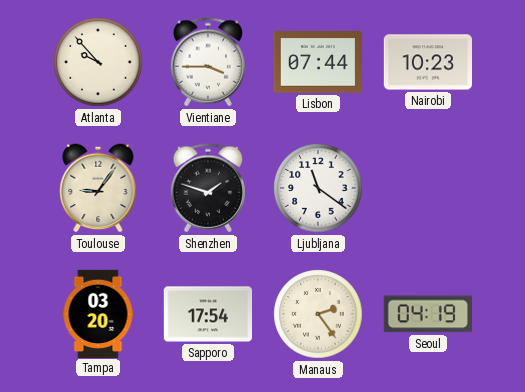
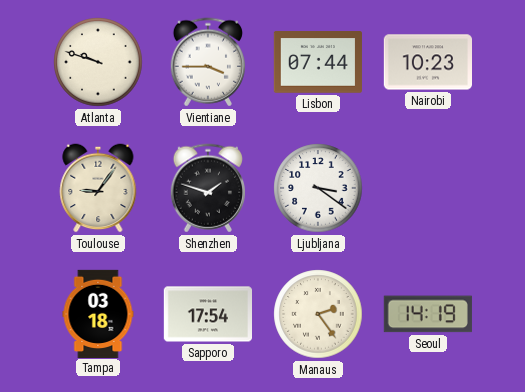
Atlanta: 9:53 -> 9:48 (98, 62)
Ljubljana: 11:21 -> 3:21 (318, 188)
Tampa: 03:20 -> 03:18 (98, 313)
Seoul: 04:19 -> 14:19 (428, 314)
